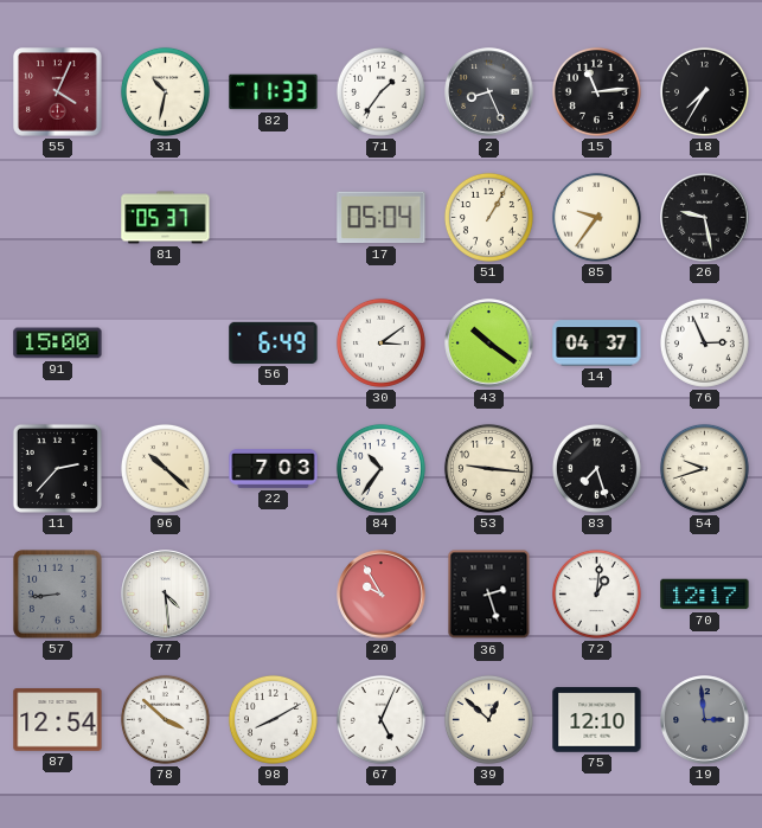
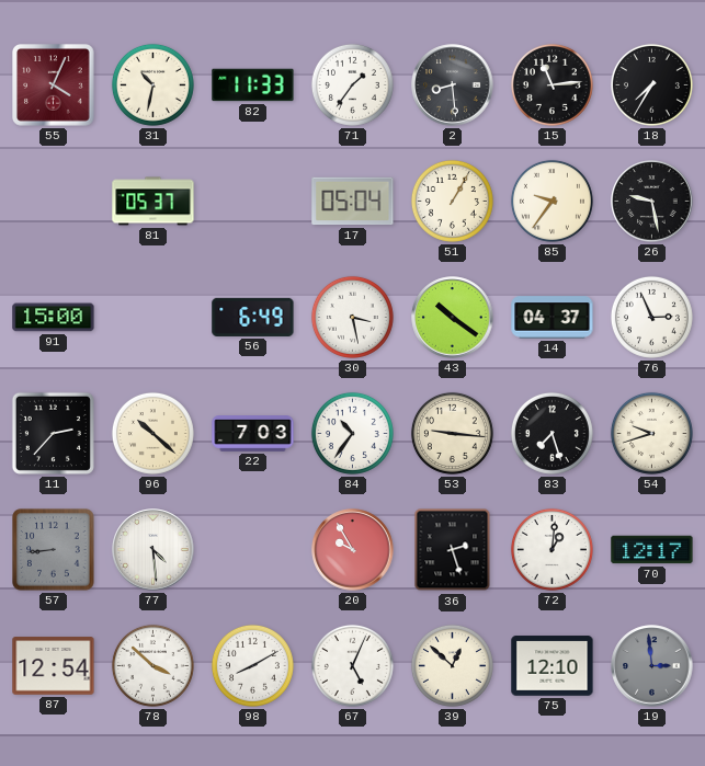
2: 8:26 -> 8:29 (453, 85)
30: 3:09 -> 3:28 (352, 317)
